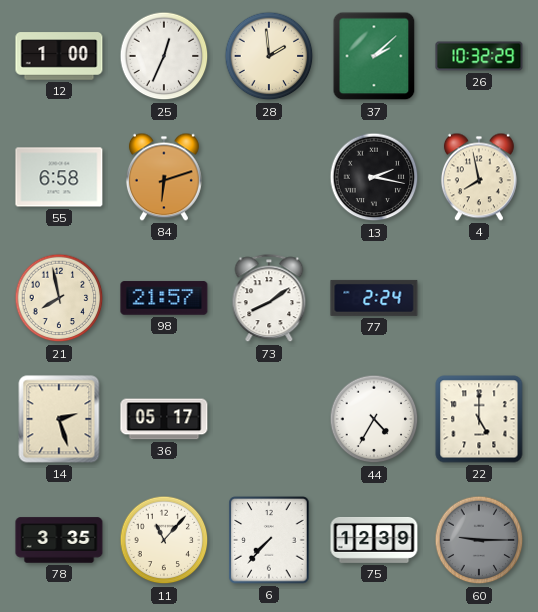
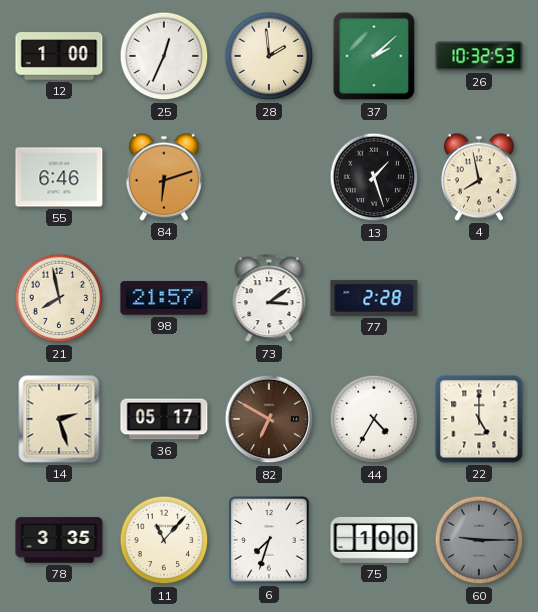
26: 10:32:29 -> 10:32:53 (479, 56)
55: 6:58 -> 6:46 (59, 177)
13: 2:17 -> 1:27 (374, 177)
73: 8:09 -> 3:09 (269, 299)
77: 2:24 -> 2:28 (374, 298)
82: none -> 6:50 (269, 419)
6: 7:37 -> 7:33 (269, 540)
75: 12:39 -> 1:00 (374, 540)
